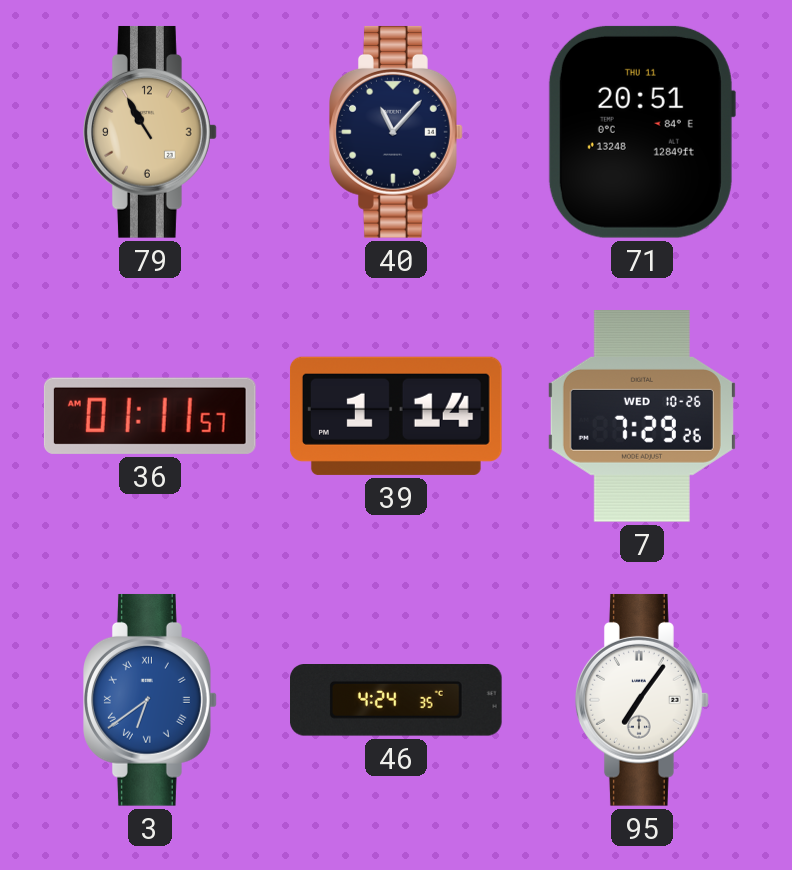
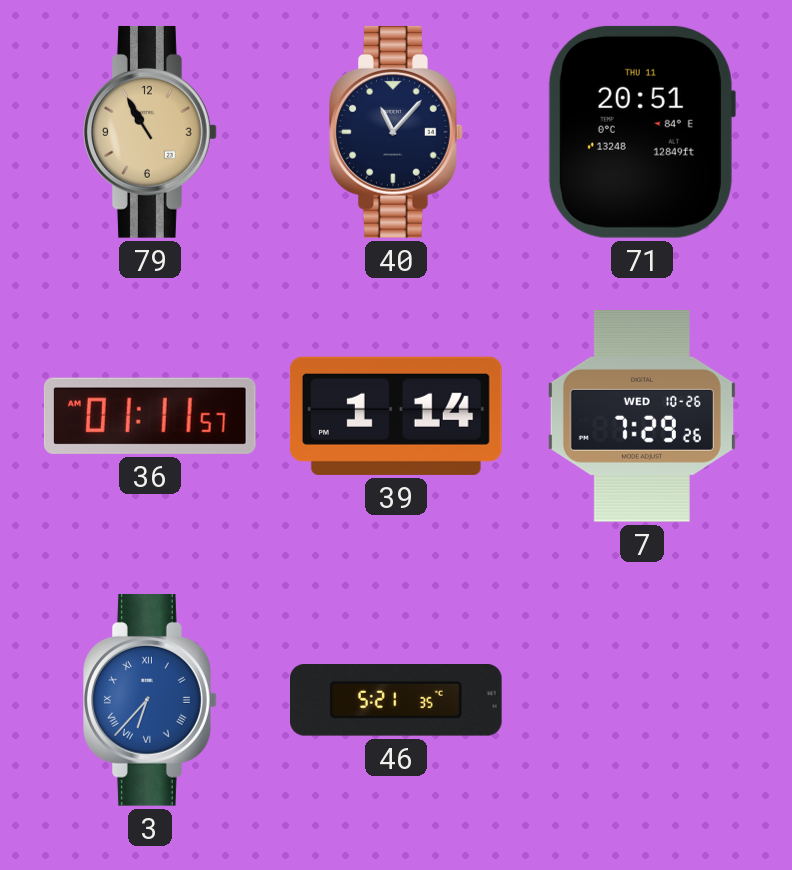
3: 6:39 -> 6:37 (151, 700)
46: 4:24 -> 5:21 (397, 701)
95: 7:06 -> none (643, 700)
